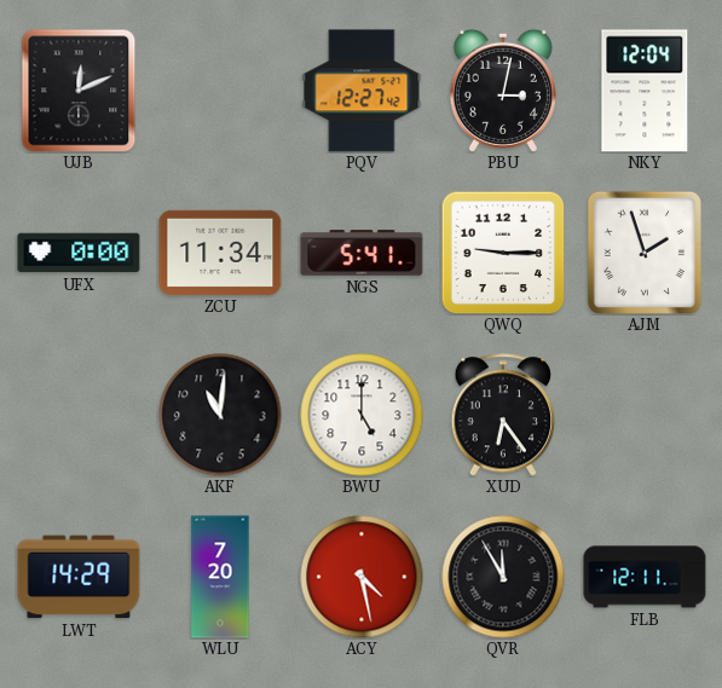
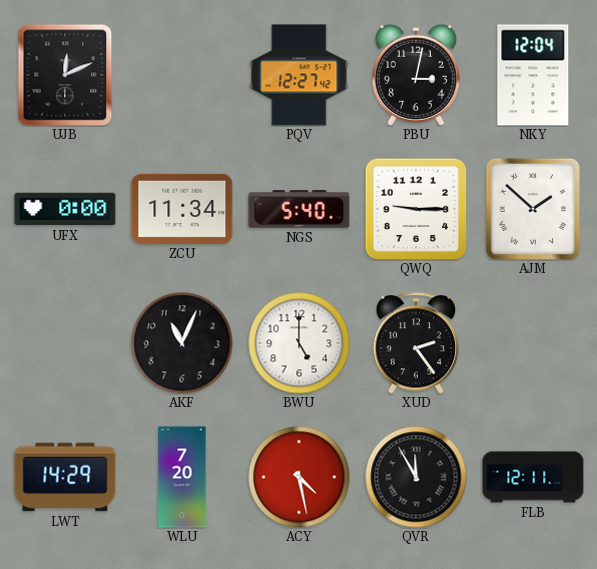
NGS: 5:41 -> 5:40 (299, 209)
AJM: 1:57 -> 1:52 (533, 209)
AKF: 11:01 -> 11:04 (182, 343)
XUD: 6:24 -> 2:24 (416, 343)
